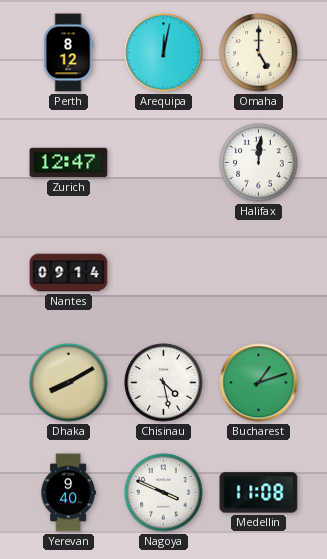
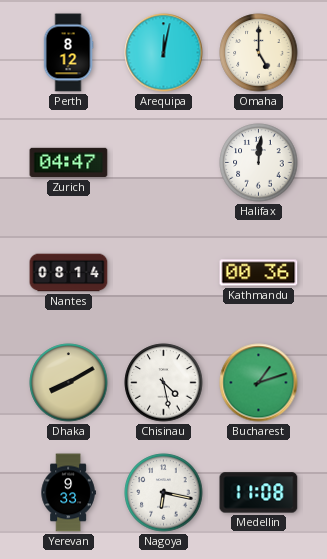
Zurich: 12:47 -> 04:47 (69, 163)
Nantes: 09:14 -> 08:14 (69, 273)
Kathmandu: none -> 00:36 (259, 273)
Yerevan: 9:40 -> 9:33 (68, 493)
Nagoya: 3:49 -> 6:17 (164, 493)
